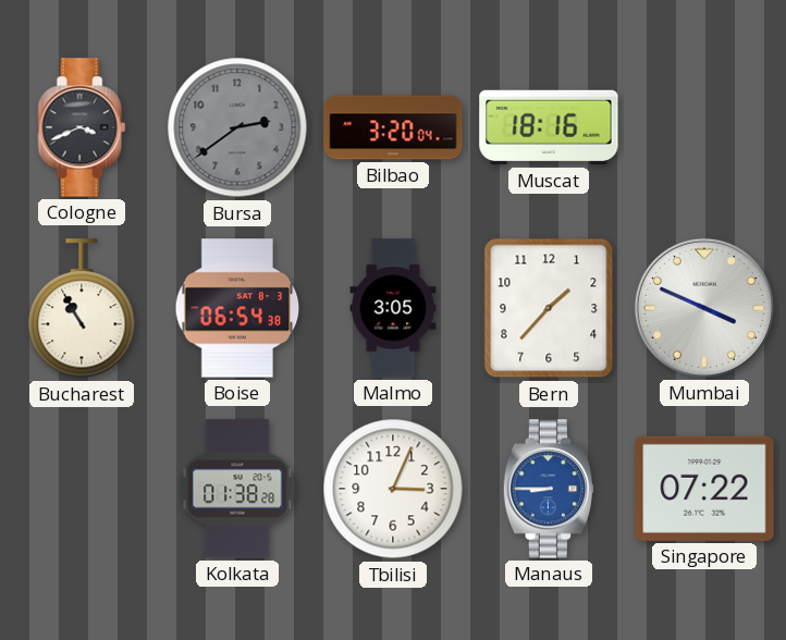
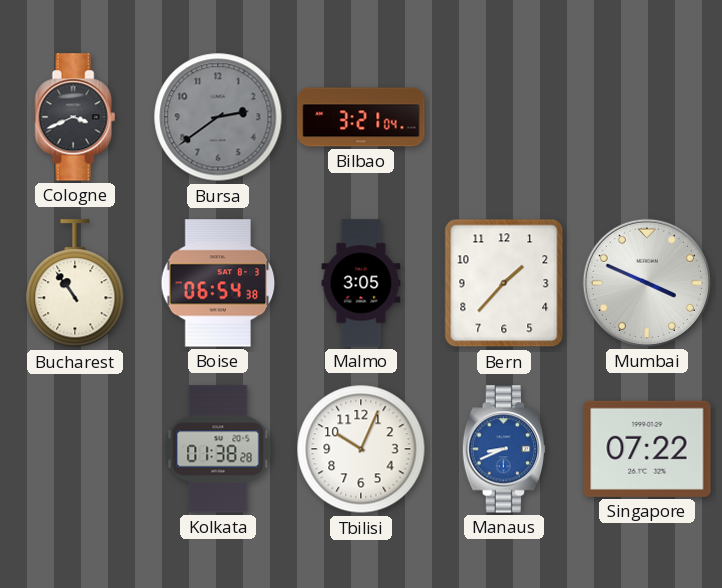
Bilbao: 3:20 -> 3:21 (361, 117)
Muscat: 18:16 -> none (549, 127)
Bucharest: 10:55 -> 10:54 (75, 284)
Tbilisi: 3:04 -> 10:04 (361, 449)
Manaus: 8:45 -> 8:41 (503, 449)
